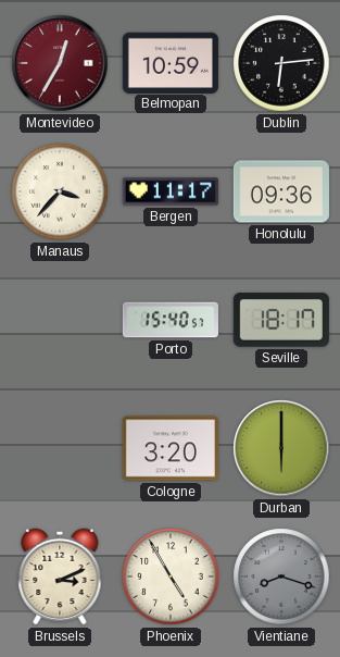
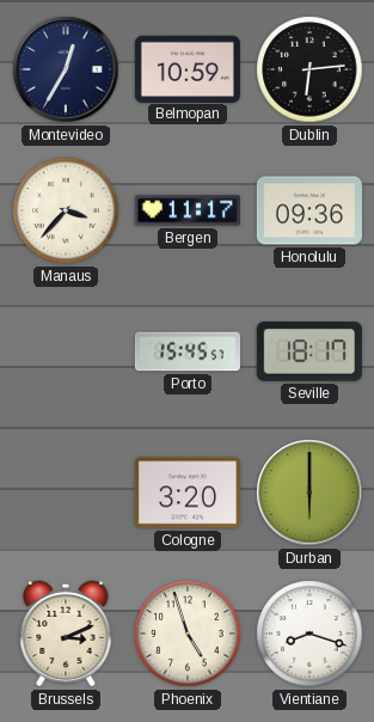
Montevideo dial: burgundy -> navy (66, 69)
Porto: 15:40 -> 15:45 (188, 351)
Phoenix: 4:55 -> 4:57 (188, 634)
Vientiane dial: grey -> white (309, 634)
